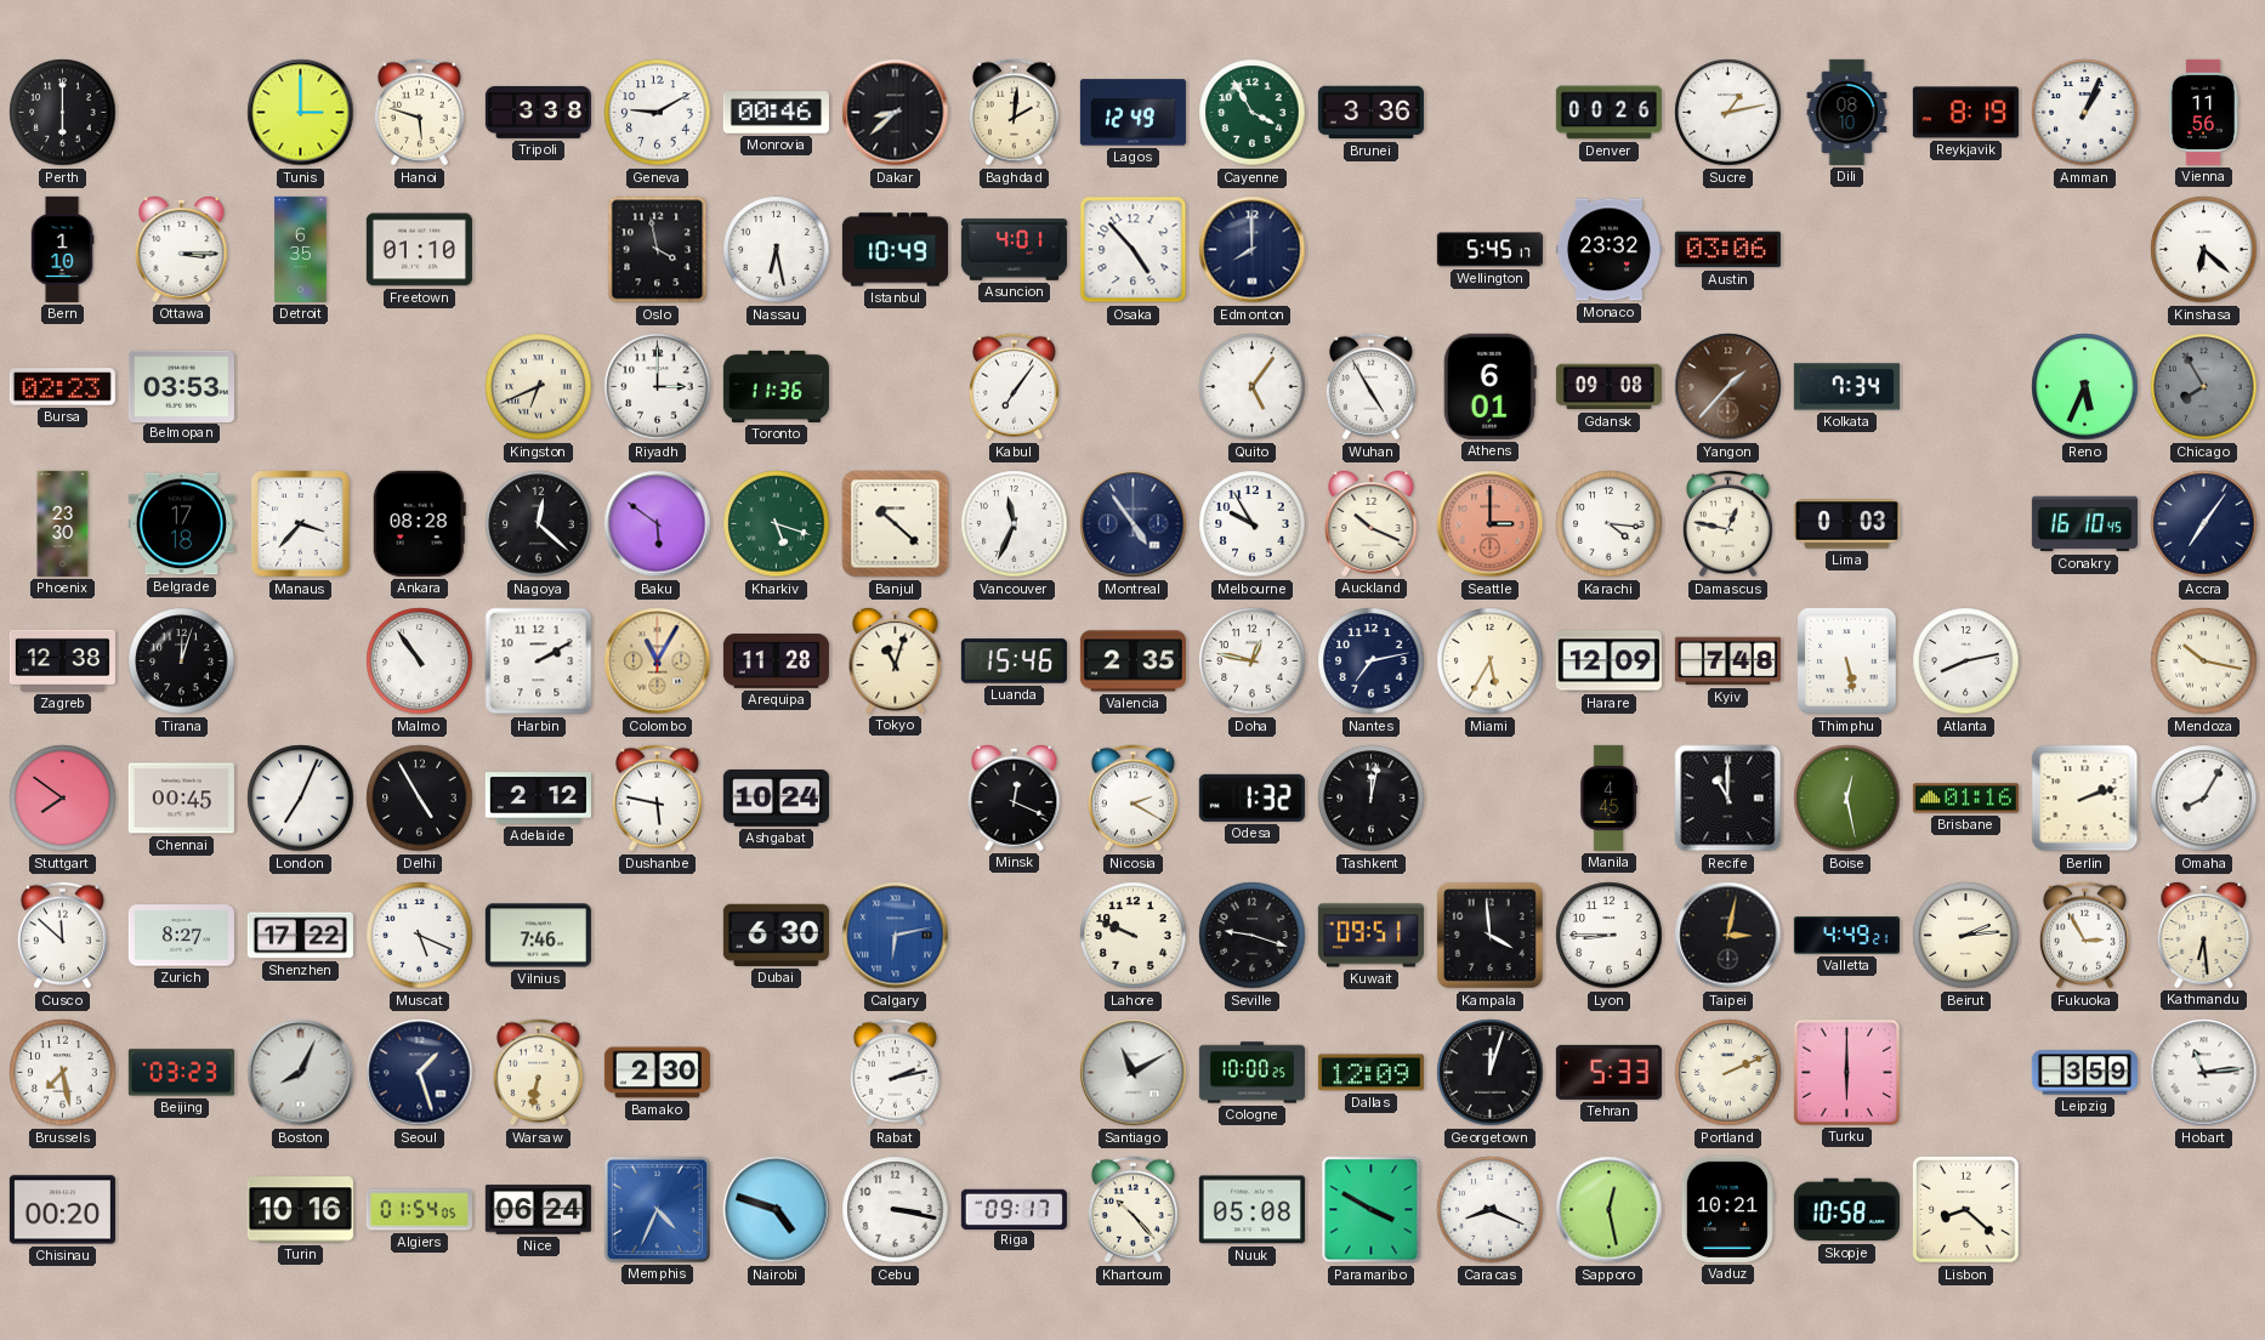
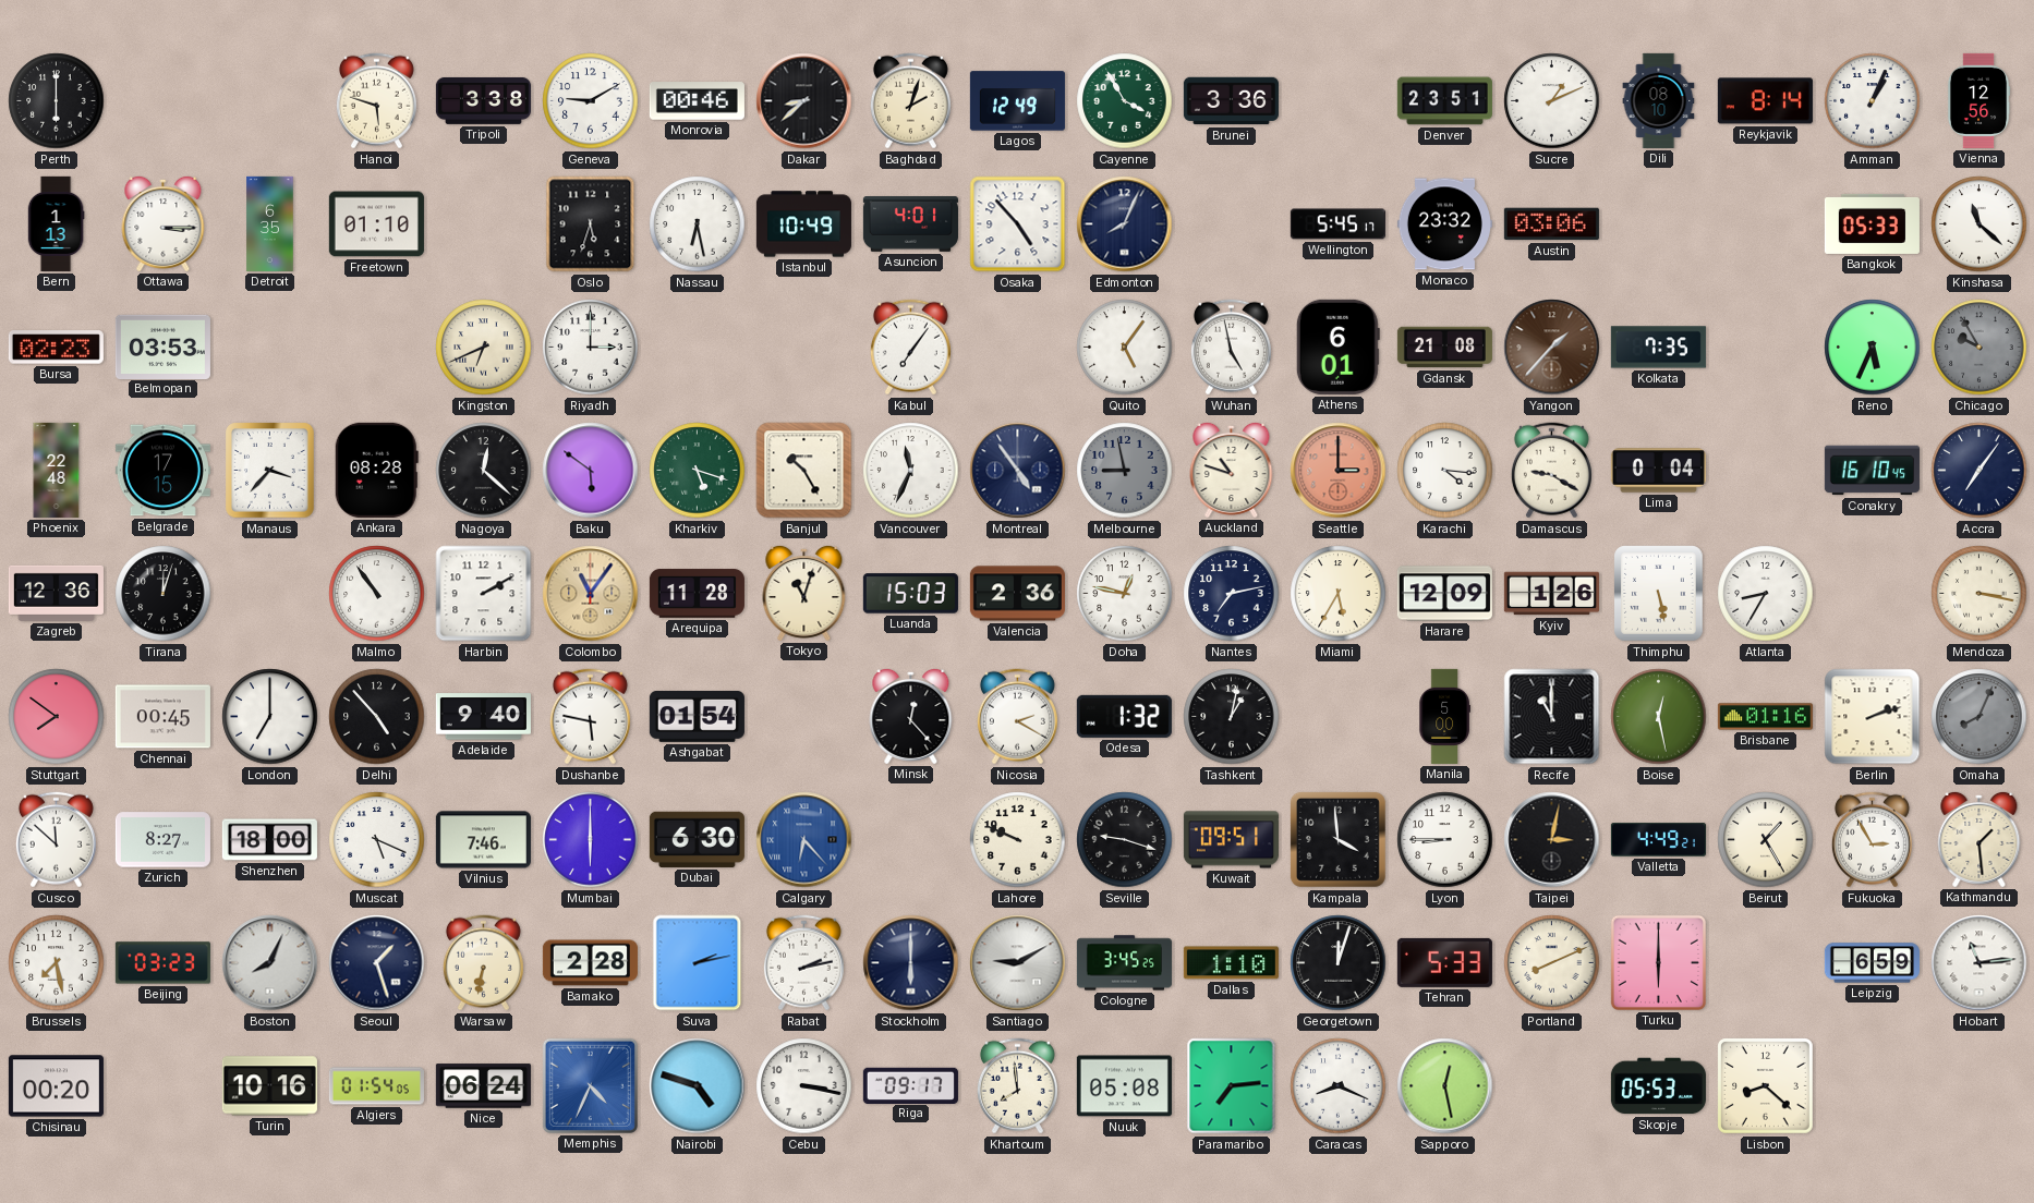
Tunis: 3:00 -> none (301, 113)
Baghdad: 2:01 -> 2:03 (910, 101)
Denver: 00:26 -> 23:51 (1444, 101)
Sucre: 1:13 -> 1:11 (1552, 101)
Reykjavik: 8:19 -> 8:14 (1765, 101)
Vienna: 11:56 -> 12:56 (1978, 100)
Bern: 1:10 -> 1:13 (56, 223)
Oslo: 3:58 -> 5:33 (591, 224)
Edmonton: 8:00 -> 8:04 (1125, 224)
Bangkok: none -> 05:33 (1872, 223)
Kinshasa: 6:22 -> 11:22 (1979, 224)
Toronto: 11:36 -> none (776, 386)
Wuhan: 4:55 -> 4:58 (1231, 348)
Gdansk: 09:08 -> 21:08 (1444, 348)
Kolkata: 7:34 -> 7:35 (1658, 348)
Chicago: 7:55 -> 9:55 (1979, 348)
Phoenix: 23:30 -> 22:48 (57, 470)
Belgrade: 17:18 -> 17:15 (162, 471)
Banjul: 10:22 -> 10:25 (804, 471)
Melbourne: 9:55 -> 8:58 (1125, 471)
Melbourne dial: white -> grey (1125, 471)
Auckland: 10:19 -> 10:48 (1232, 470)
Damascus: 12:47 -> 9:20 (1551, 471)
Lima: 0:03 -> 0:04 (1658, 471)
Zagreb: 12:38 -> 12:36 (56, 593)
Colombo: 11:05 -> 11:06 (591, 594)
Luanda: 15:46 -> 15:03 (910, 594)
Valencia: 2:35 -> 2:36 (1017, 594)
Kyiv: 7:48 -> 1:26 (1551, 594)
Atlanta: 8:13 -> 8:35 (1766, 594)
Mendoza: 10:17 -> 3:17 (1979, 594)
London: 7:04 -> 7:00 (270, 717)
Delhi: 4:55 -> 4:53 (377, 717)
Adelaide: 2:12 -> 9:40 (483, 717)
Ashgabat: 10:24 -> 01:54 (697, 716)
Minsk: 12:19 -> 12:23 (911, 716)
Tashkent: 12:02 -> 1:02 (1232, 717)
Manila: 4:45 -> 5:00 (1444, 716)
Omaha: 8:05 -> 8:04 (1979, 717)
Omaha dial: white -> grey (1979, 717)
Shenzhen: 17:22 -> 18:00 (269, 840)
Mumbai: none -> 6:00 (591, 840)
Calgary: 6:13 -> 6:23 (804, 840)
Beirut: 2:14 -> 1:25 (1766, 840)
Kathmandu: 6:29 -> 1:29 (1979, 839)
Bamako: 2:30 -> 2:28 (590, 963)
Suva: none -> 2:13 (698, 963)
Stockholm: none -> 6:00 (911, 963)
Santiago: 11:10 -> 9:10 (1018, 963)
Cologne: 10:00 -> 3:45 (1124, 963)
Dallas: 12:09 -> 1:10 (1231, 963)
Portland: 2:11 -> 8:11 (1552, 963)
Leipzig: 3:59 -> 6:59 (1872, 963)
Khartoum: 10:23 -> 7:59 (1017, 1086)
Paramaribo: 3:50 -> 7:14 (1232, 1086)
Vaduz: 10:21 -> none (1727, 1209)
Skopje: 10:58 -> 05:53 (1658, 1086)
